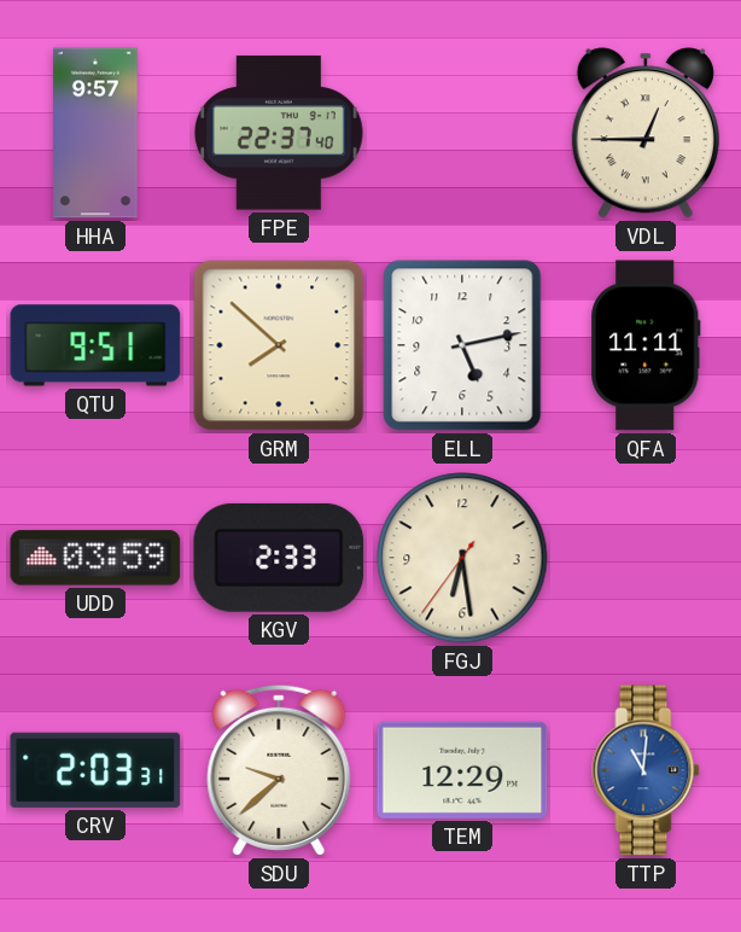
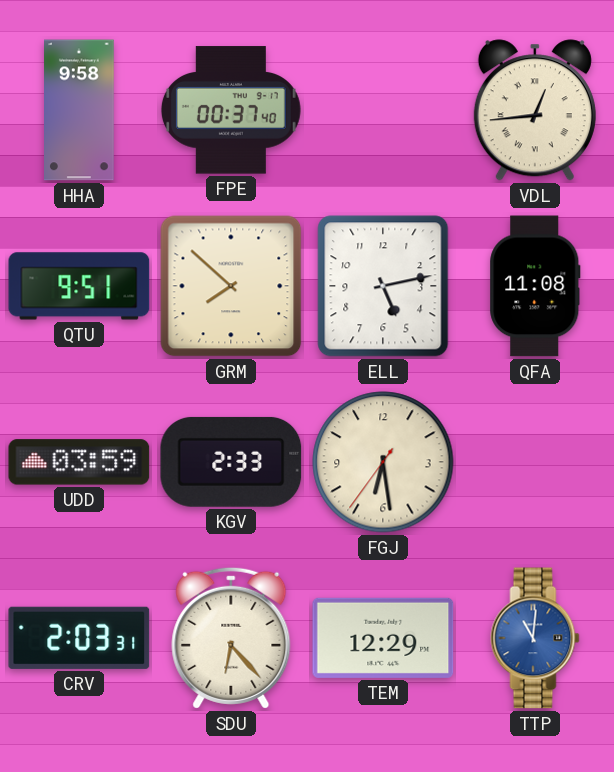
HHA: 9:57 -> 9:58 (80, 110)
FPE: 22:37 -> 00:37 (231, 110)
VDL: 12:45 -> 12:44 (535, 110)
QFA: 11:11 -> 11:08 (535, 286)
SDU: 9:38 -> 6:23 (231, 638)
